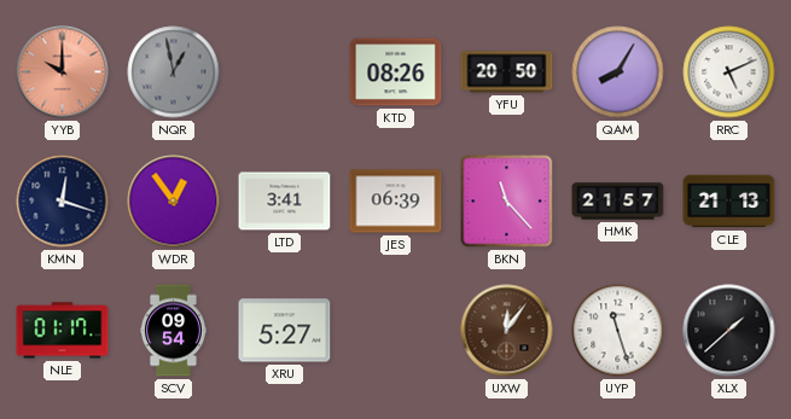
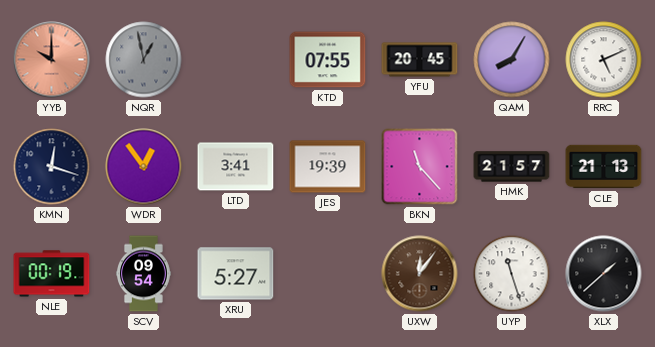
KTD: 08:26 -> 07:55 (328, 60)
YFU: 20:50 -> 20:45 (420, 60)
JES: 06:39 -> 19:39 (328, 167)
NLE: 01:17 -> 00:19 (52, 274)
